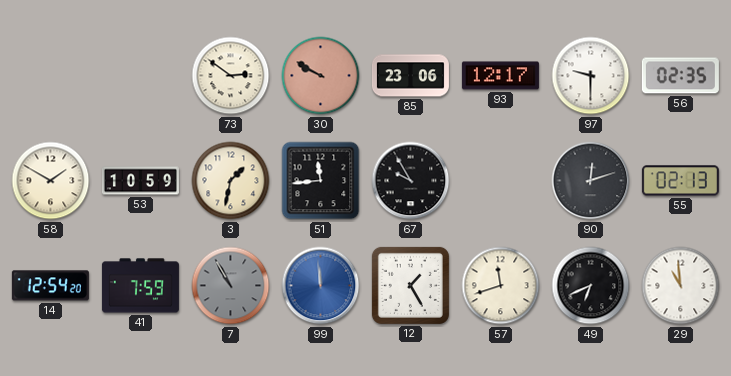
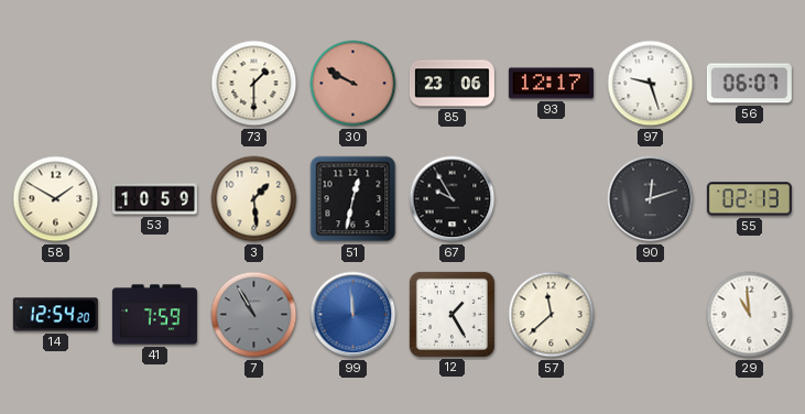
73: 2:51 -> 1:30 (254, 84)
97: 9:30 -> 9:27 (651, 84)
56: 02:35 -> 06:07 (749, 84)
3: 1:32 -> 1:29 (254, 199)
51: 11:44 -> 12:32 (353, 199)
57: 11:42 -> 11:38 (552, 315)
49: 6:41 -> none (591, 286)
